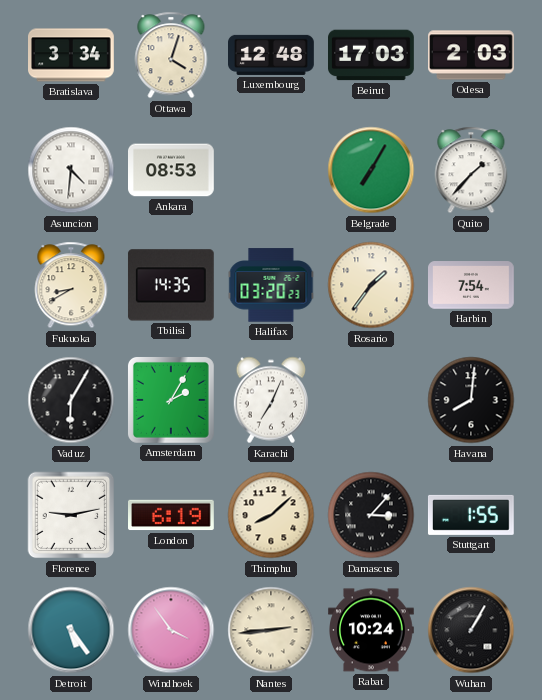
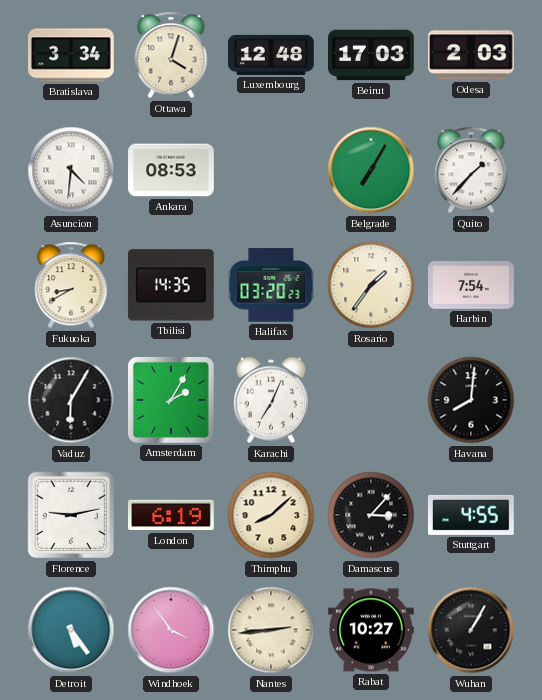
Stuttgart: 1:55 -> 4:55 (471, 515)
Rabat: 10:24 -> 10:27 (372, 630)
